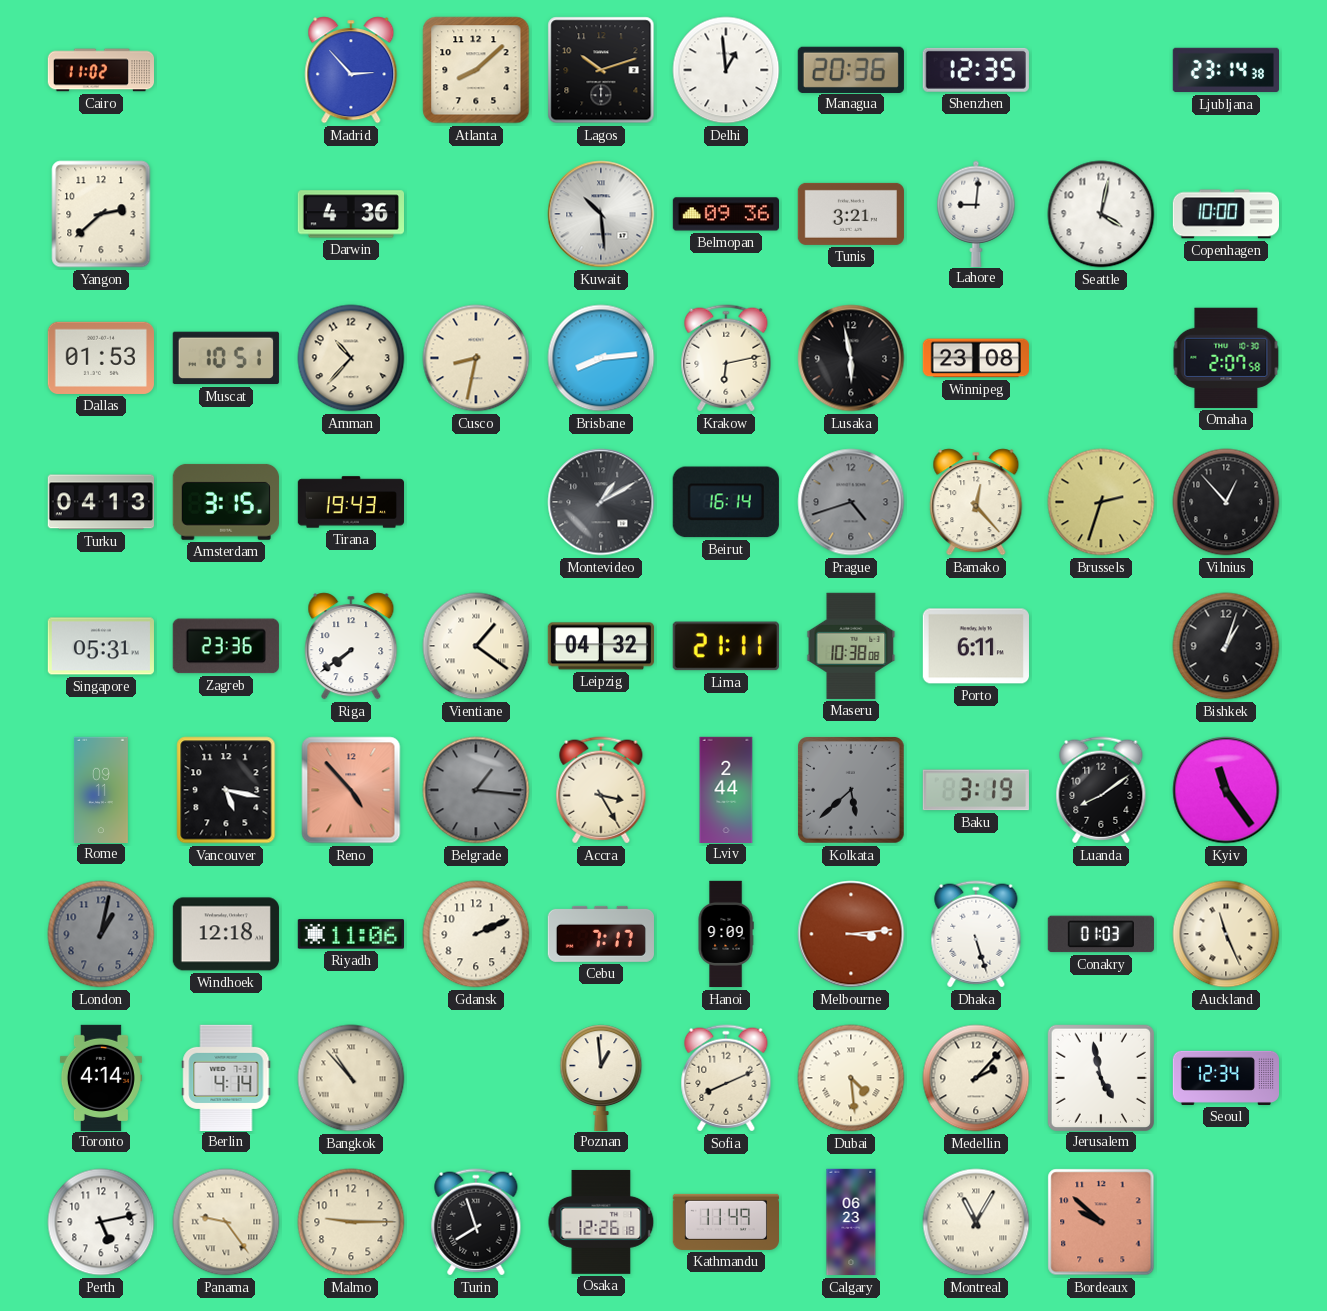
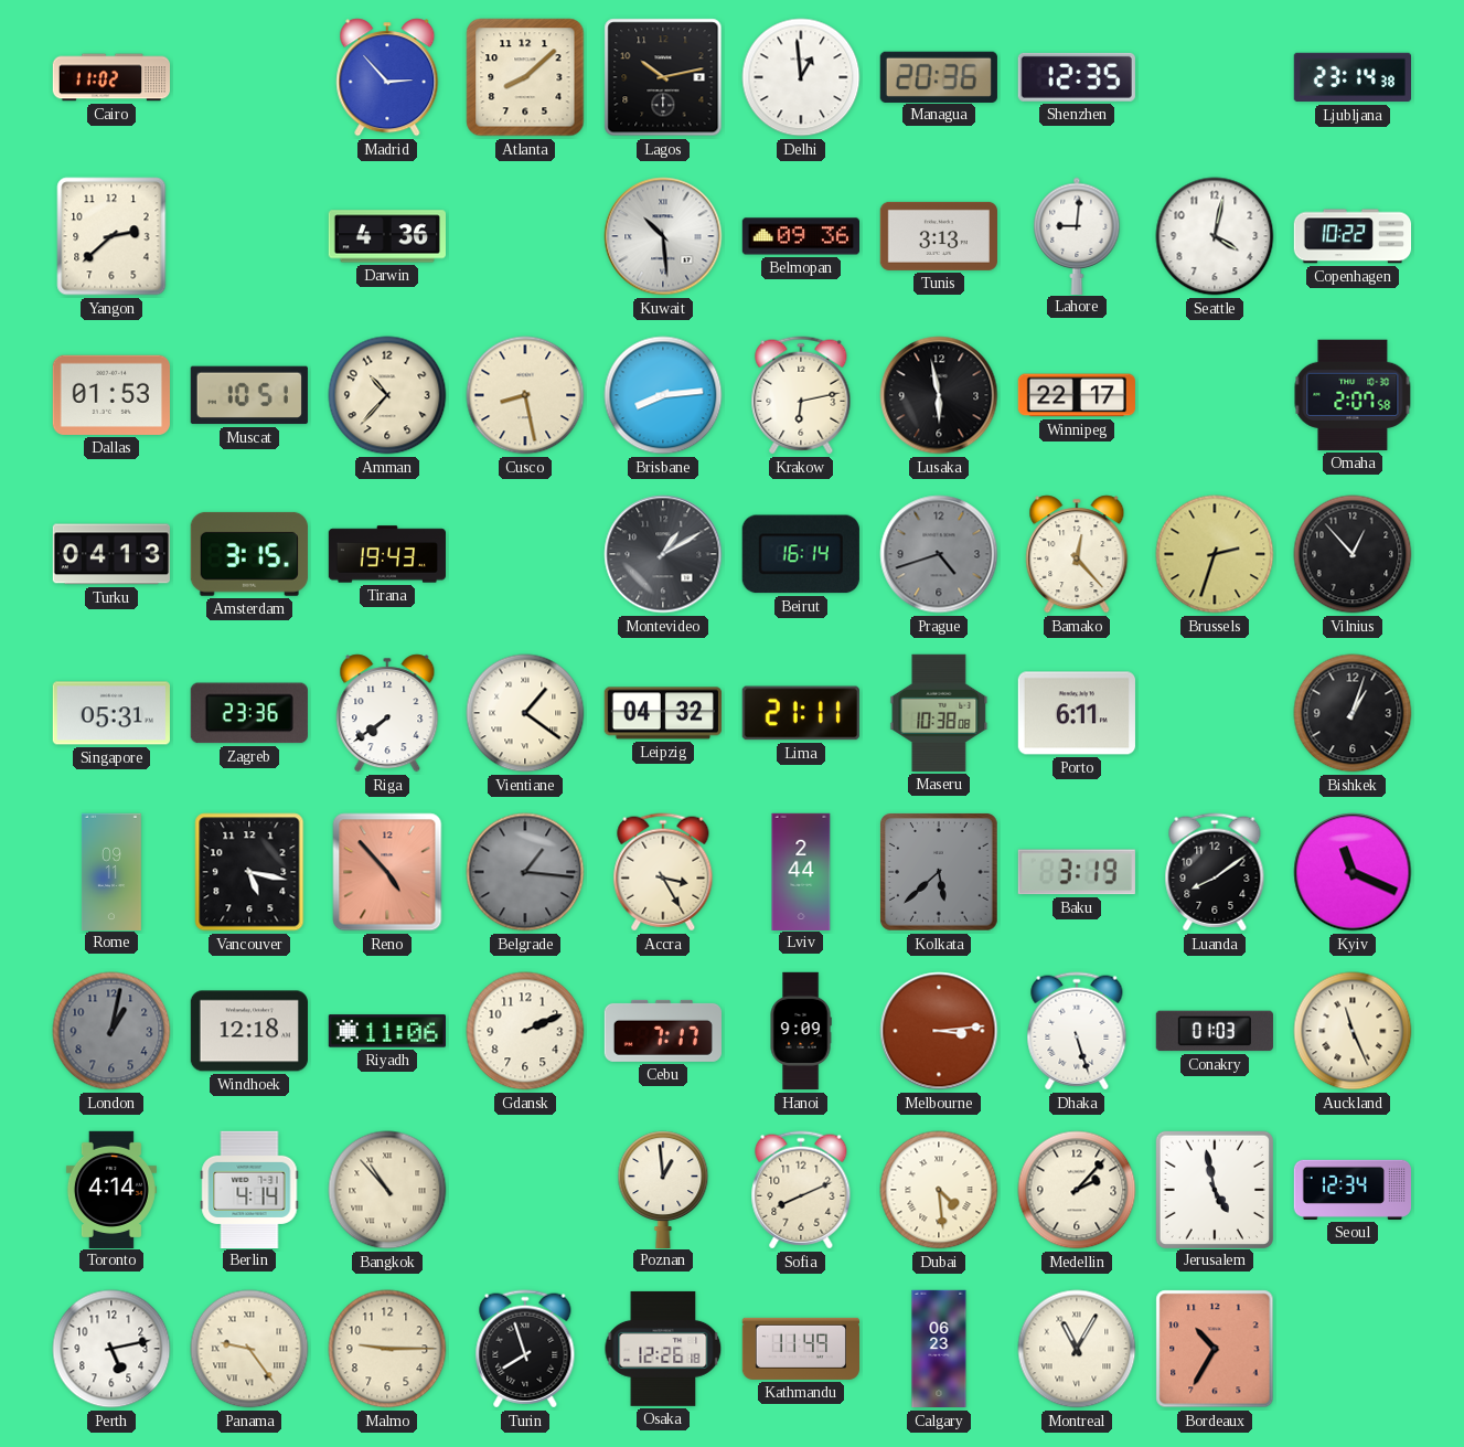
Lagos: 10:12 -> 10:13 (663, 77)
Tunis: 3:21 -> 3:13 (939, 236)
Copenhagen: 10:00 -> 10:22 (1351, 236)
Cusco: 8:32 -> 8:28 (525, 395)
Winnipeg: 23:08 -> 22:17 (1077, 395)
Kyiv: 11:24 -> 11:19 (1353, 872)
Bordeaux: 9:52 -> 10:35 (1215, 1349)
